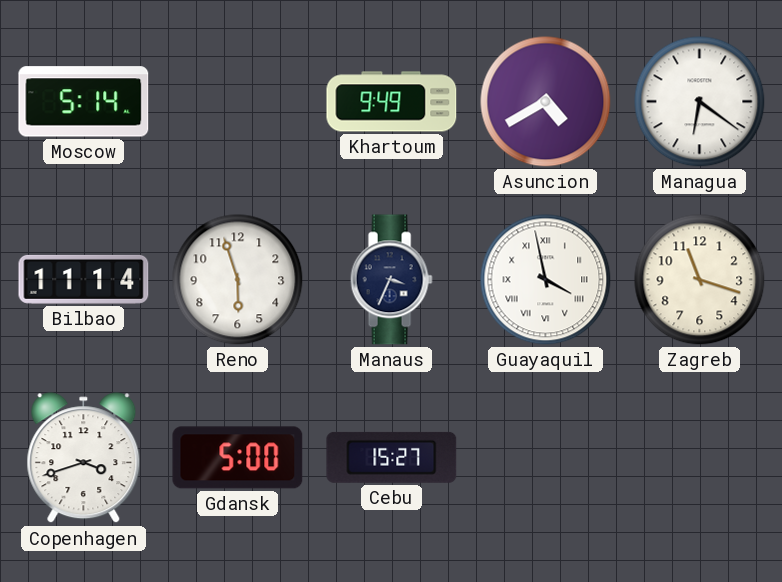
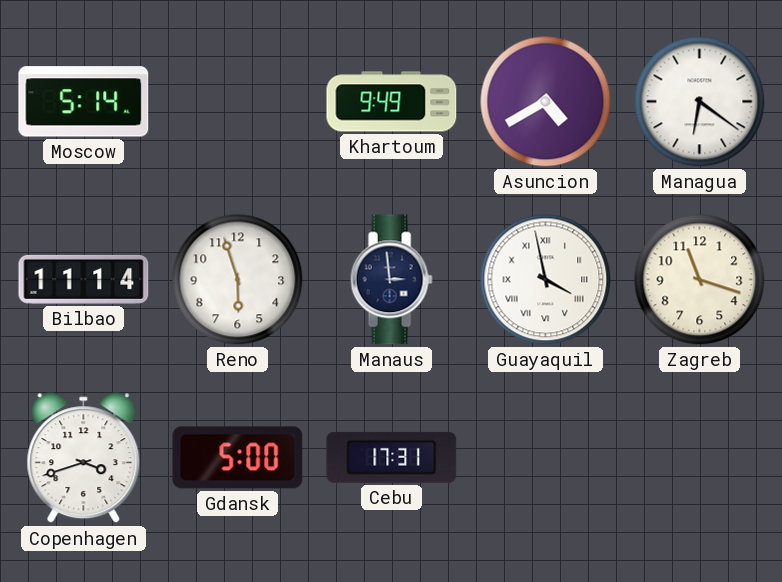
Manaus: 3:34 -> 2:59 (391, 280)
Cebu: 15:27 -> 17:31 (392, 457)
